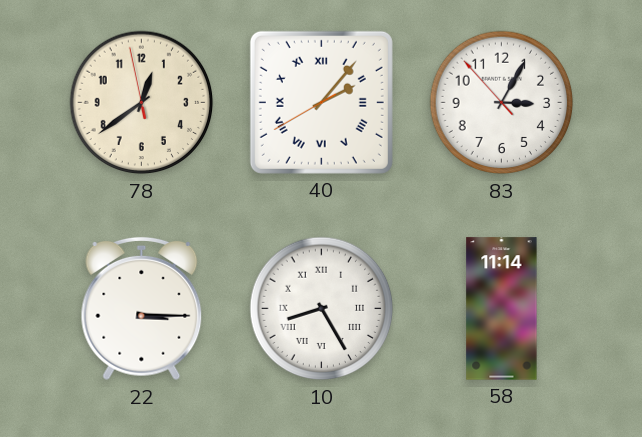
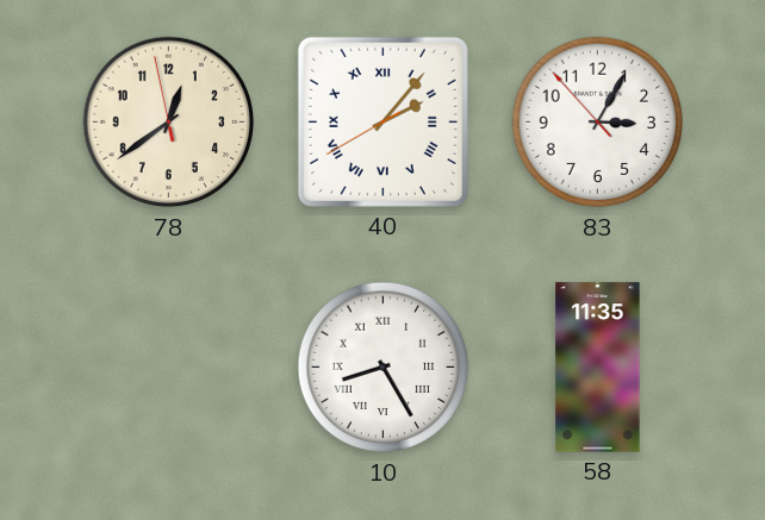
22: 3:15 -> none (142, 309)
58: 11:14 -> 11:35 (598, 368)
